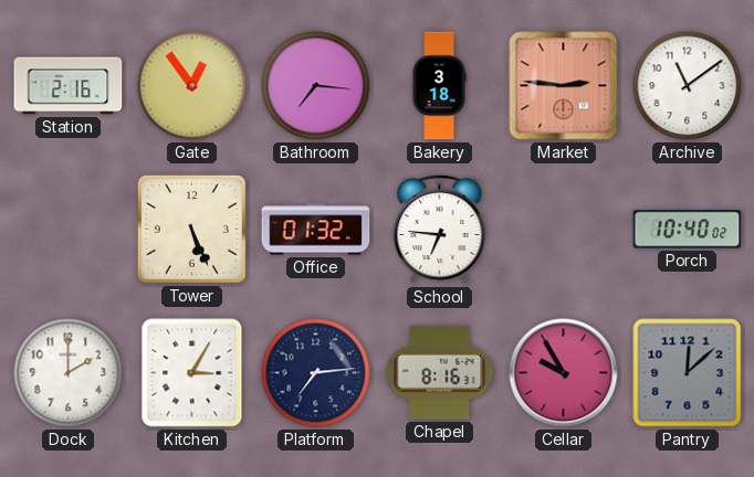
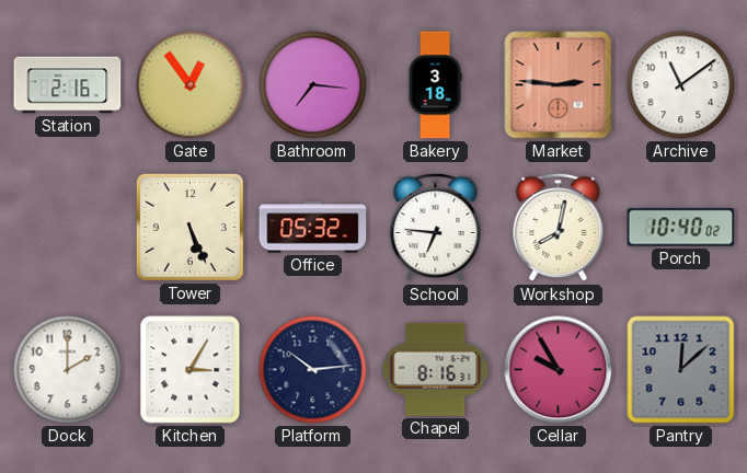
Office: 01:32 -> 05:32 (313, 228)
Workshop: none -> 8:02 (559, 228)
Platform: 7:14 -> 10:14 (313, 370)
